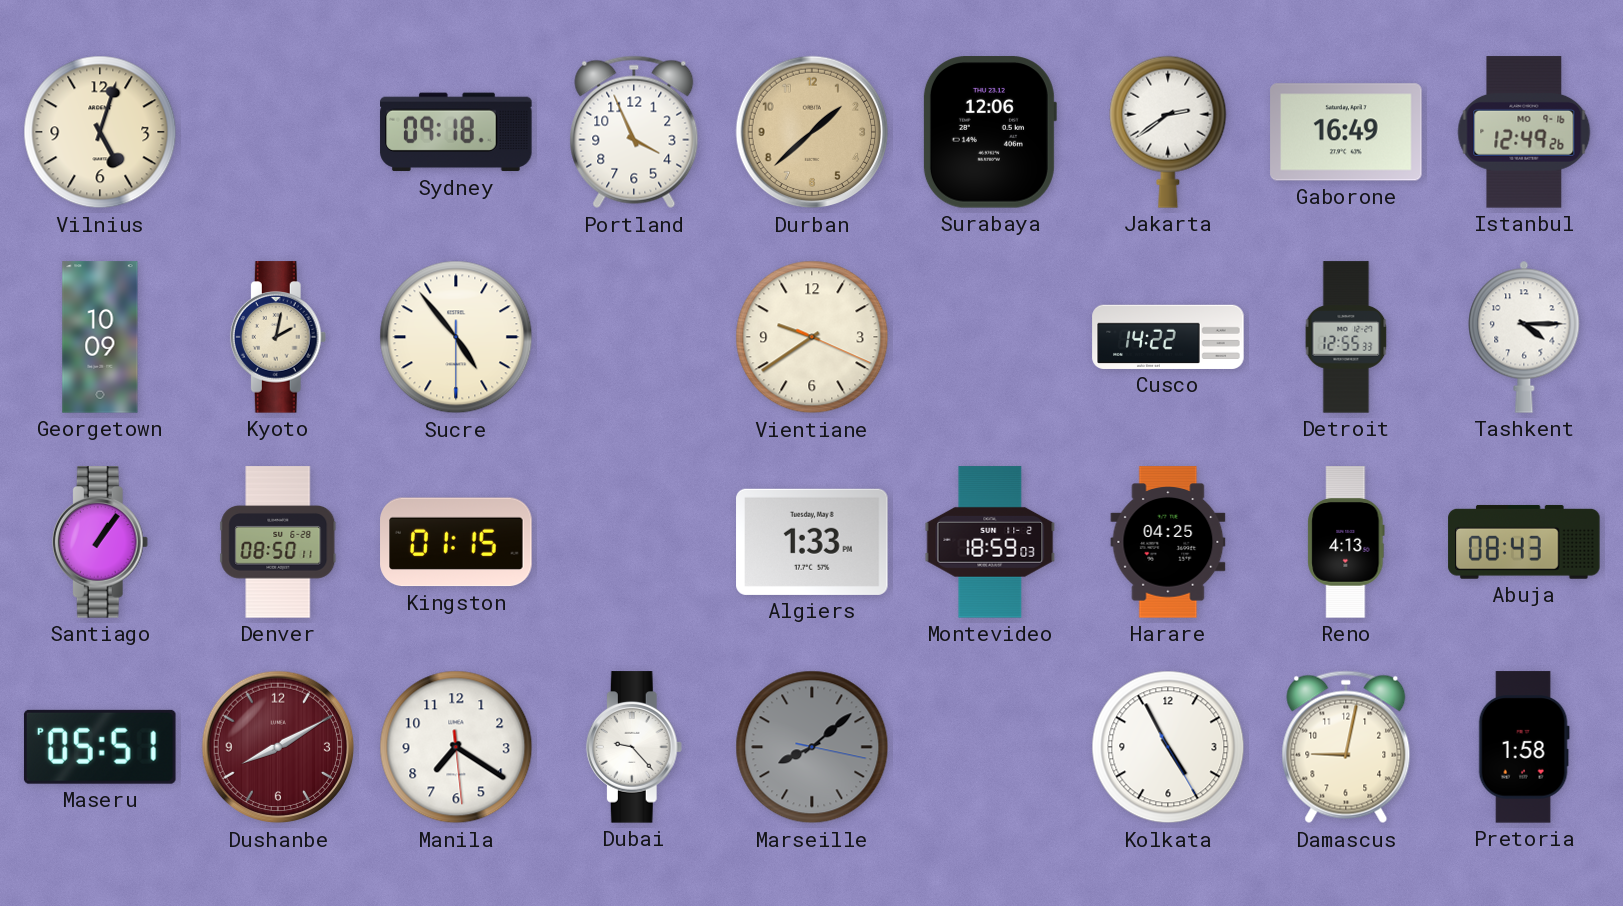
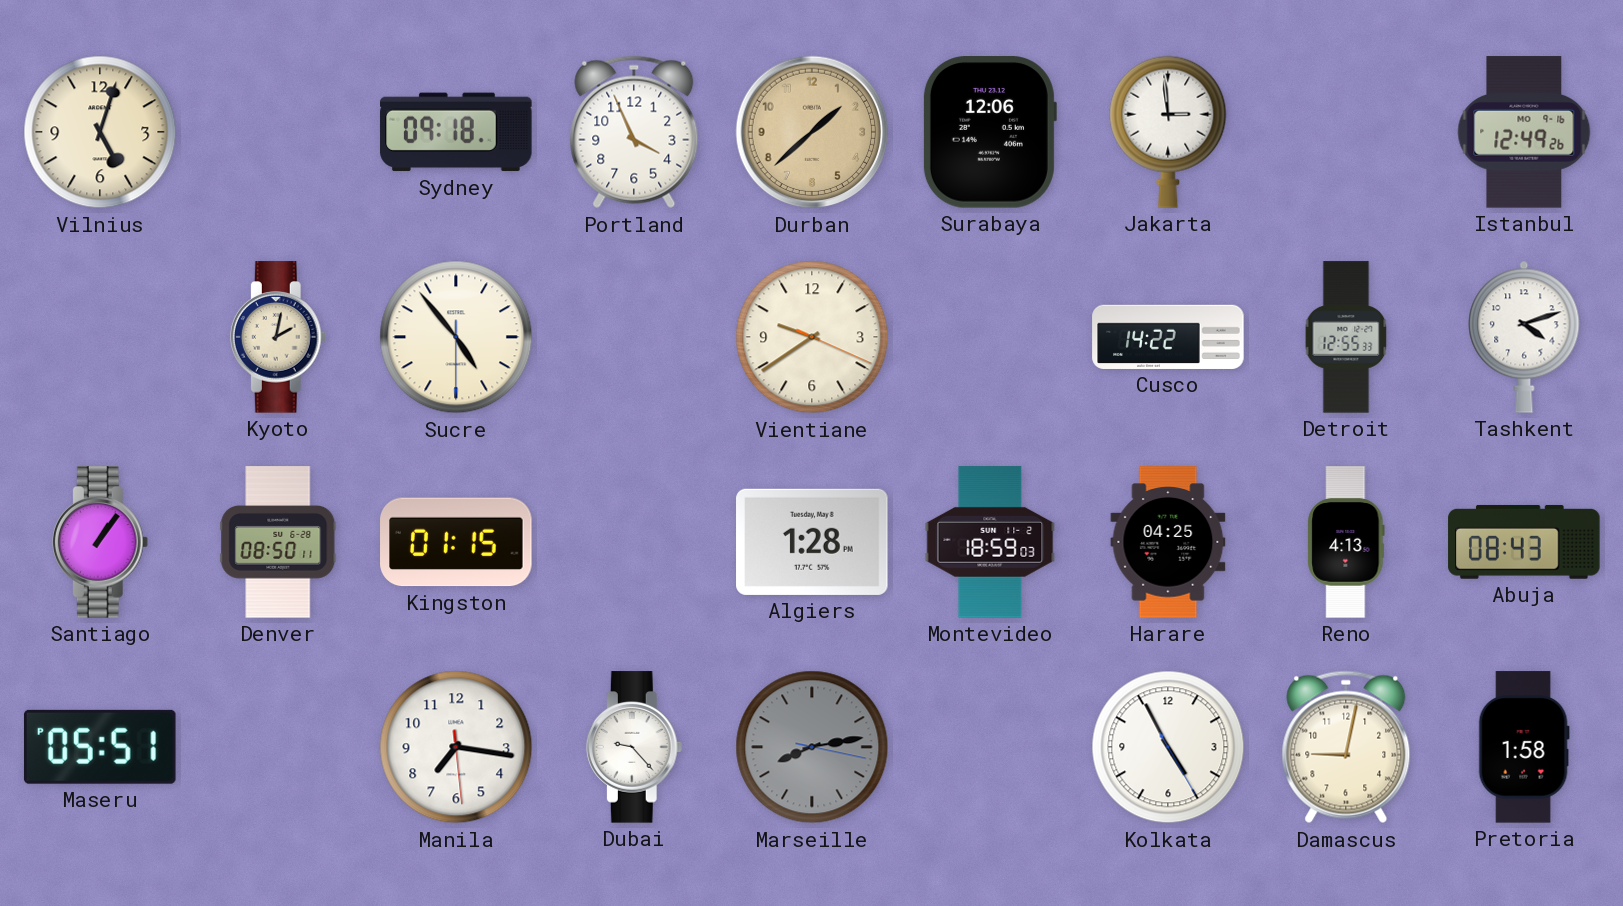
Jakarta: 2:39 -> 2:59 (1168, 132)
Gaborone: 16:49 -> none (1346, 132)
Georgetown: 10:09 -> none (100, 337)
Tashkent: 4:15 -> 4:12 (1524, 337)
Algiers: 1:33 -> 1:28 (812, 542)
Dushanbe: 8:10 -> none (278, 747)
Manila: 7:20 -> 7:16 (456, 747)
Marseille: 8:08 -> 8:13 (812, 747)
